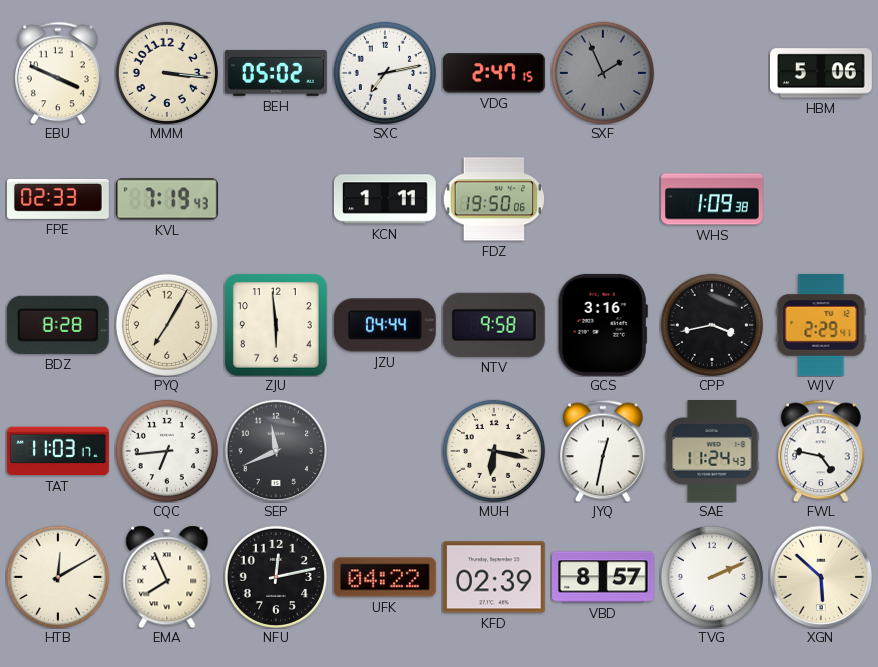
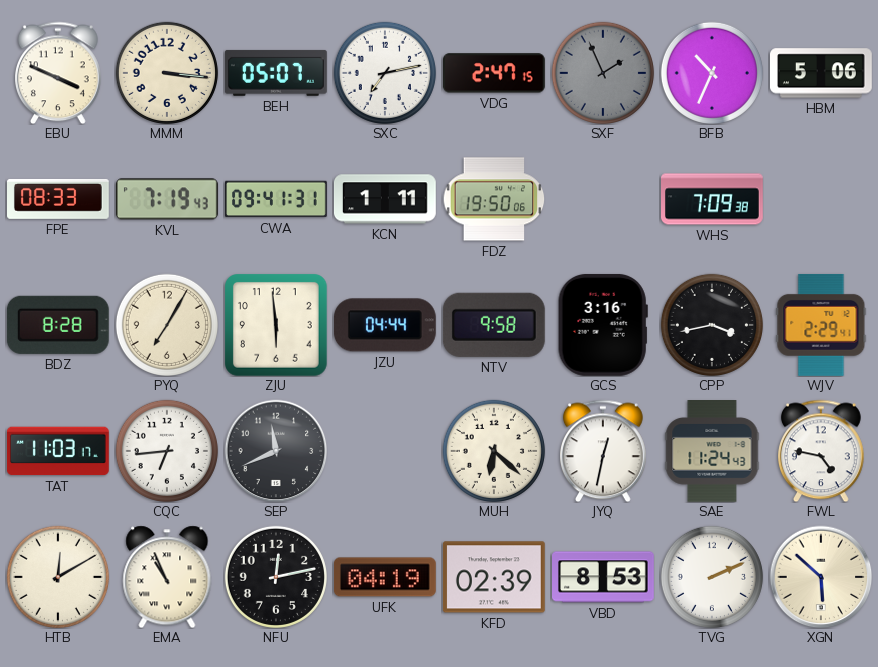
BEH: 05:02 -> 05:07 (276, 73)
BFB: none -> 10:34 (712, 73)
FPE: 02:33 -> 08:33 (59, 199)
CWA: none -> 09:41 (277, 199)
WHS: 1:09 -> 7:09 (713, 199)
MUH: 6:17 -> 6:22 (494, 451)
EMA: 7:56 -> 10:56 (167, 577)
UFK: 04:22 -> 04:19 (385, 577)
VBD: 8:57 -> 8:53 (604, 577)
